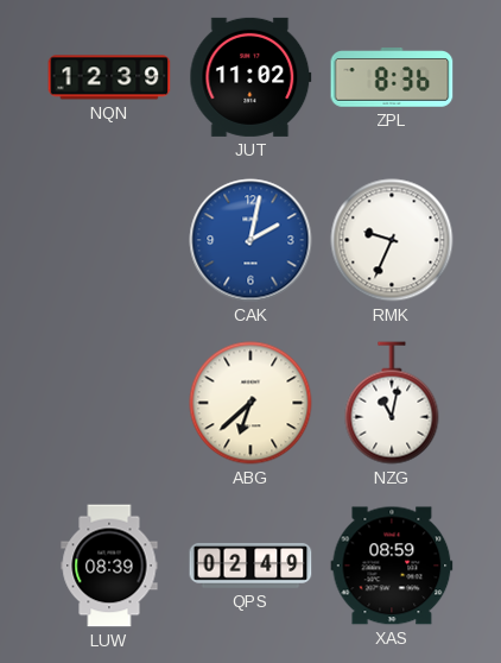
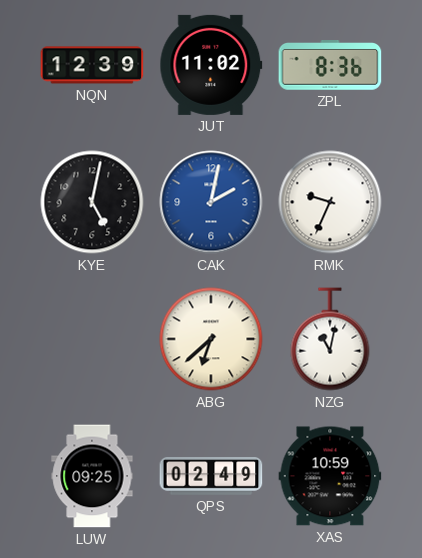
KYE: none -> 5:02 (92, 202)
LUW: 08:39 -> 09:25 (92, 476)
XAS: 08:59 -> 10:59 (330, 476)
